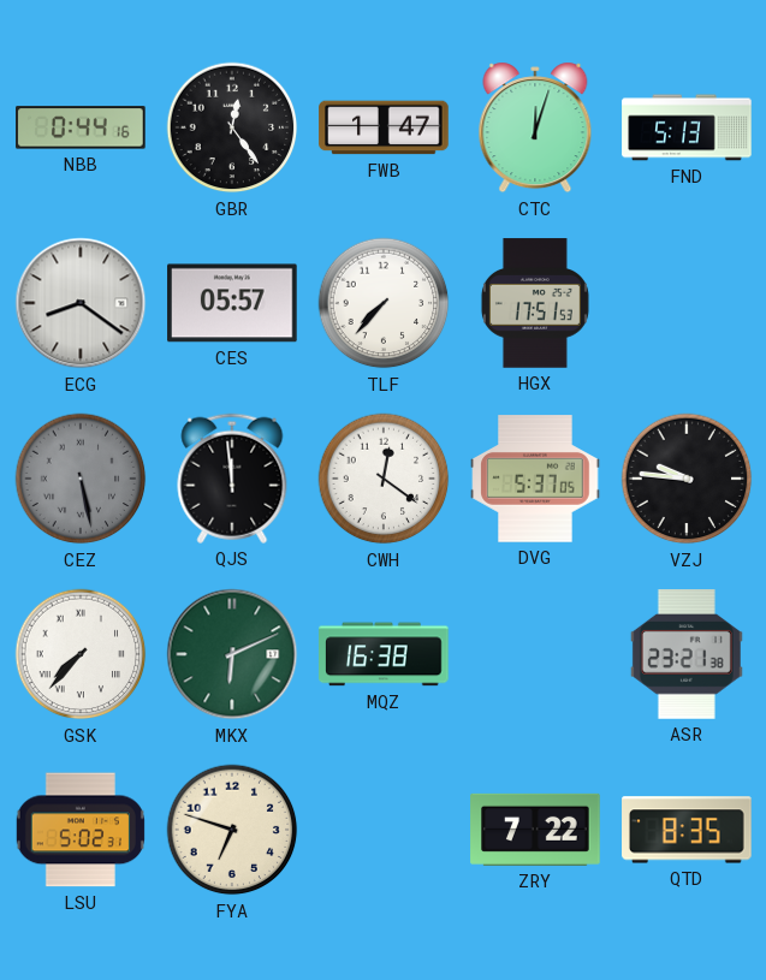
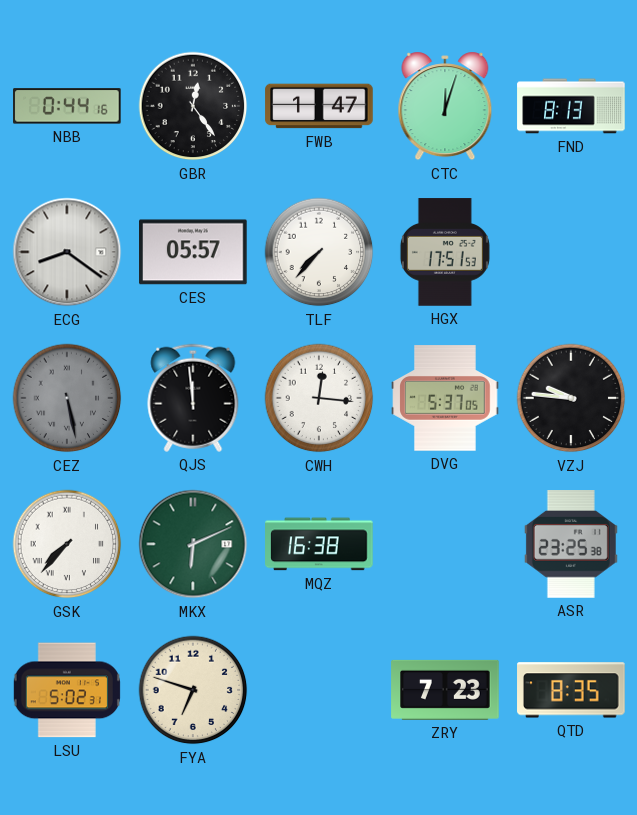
FND: 5:13 -> 8:13 (571, 106)
CWH: 12:21 -> 12:16 (319, 398)
ASR: 23:21 -> 23:25 (571, 544)
ZRY: 7:22 -> 7:23 (445, 690)
